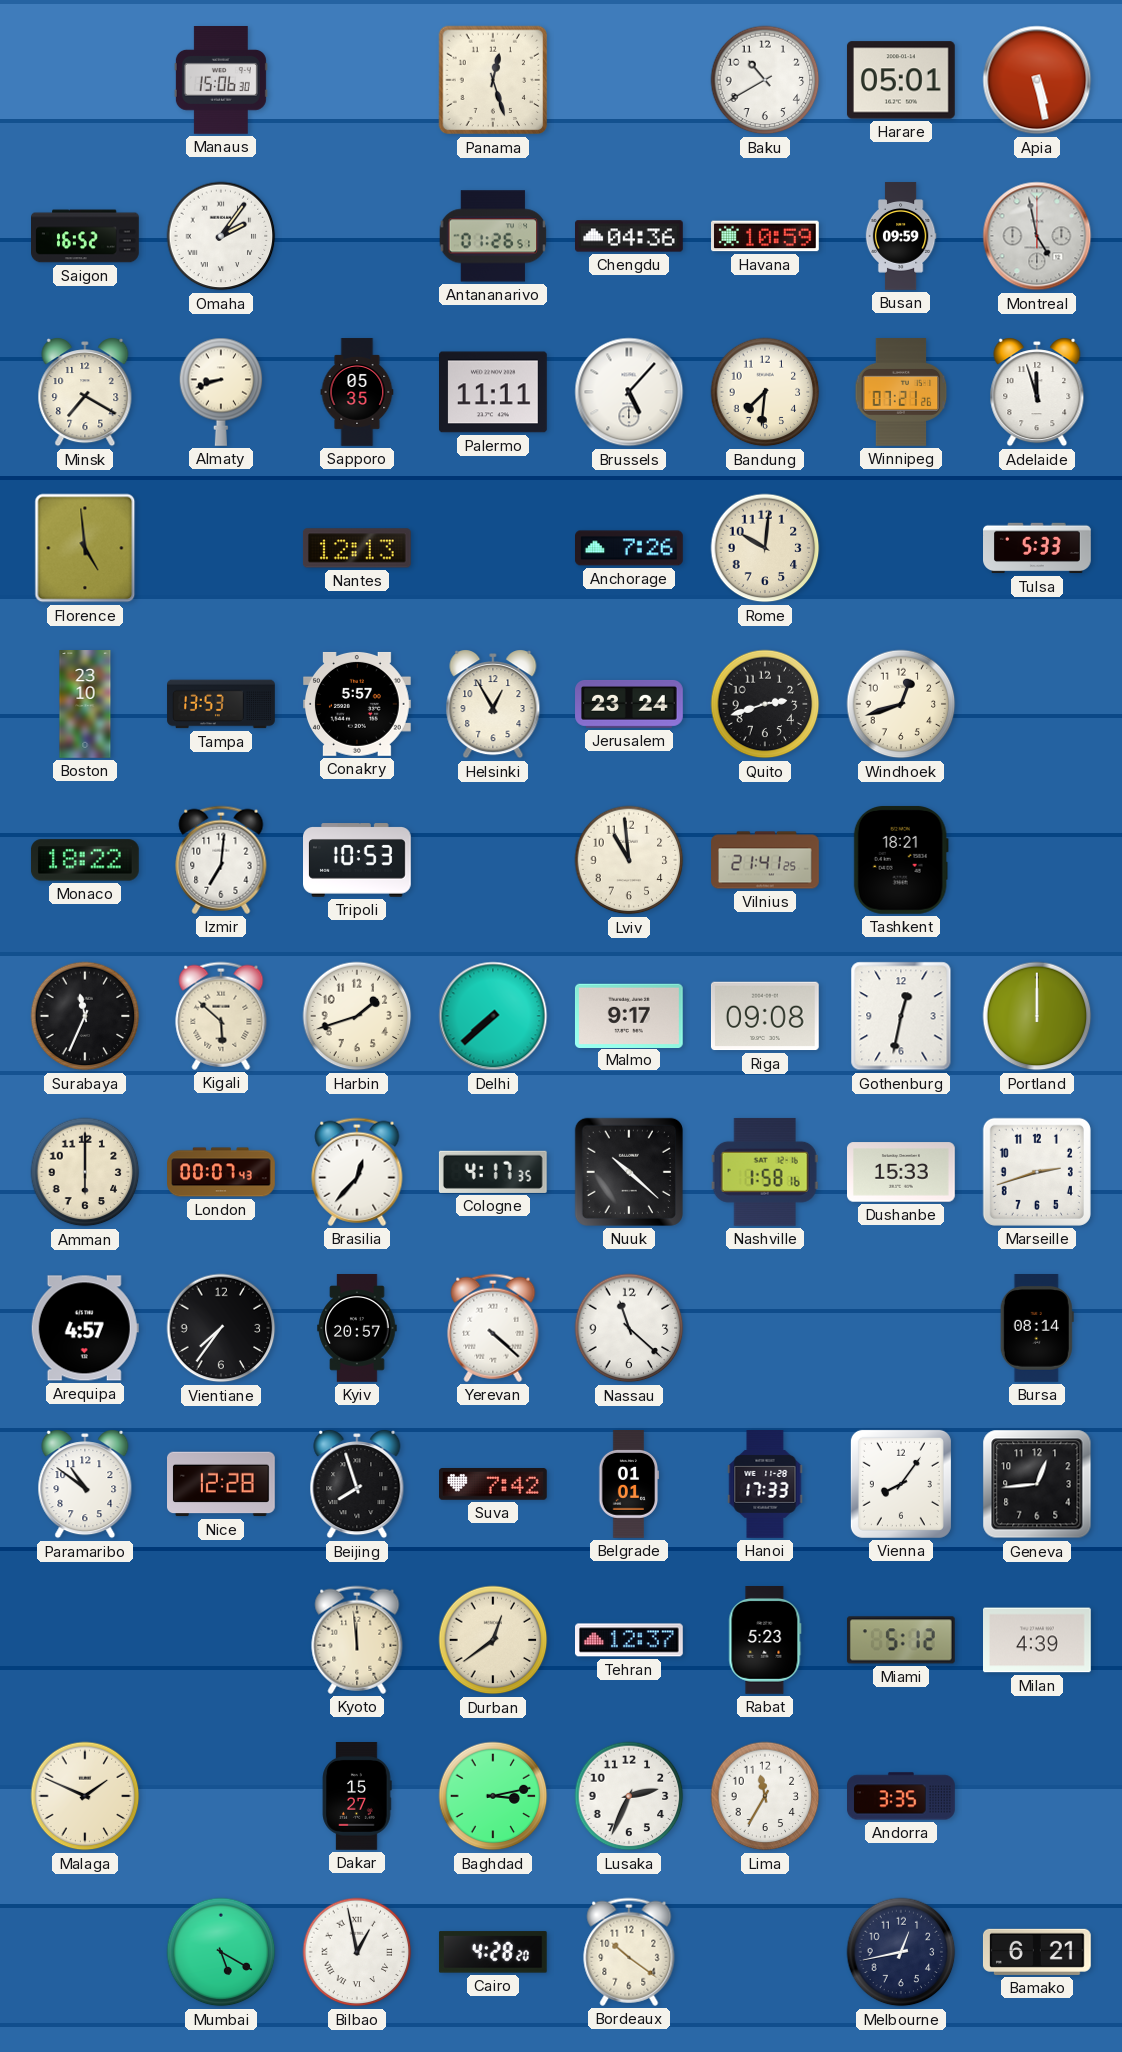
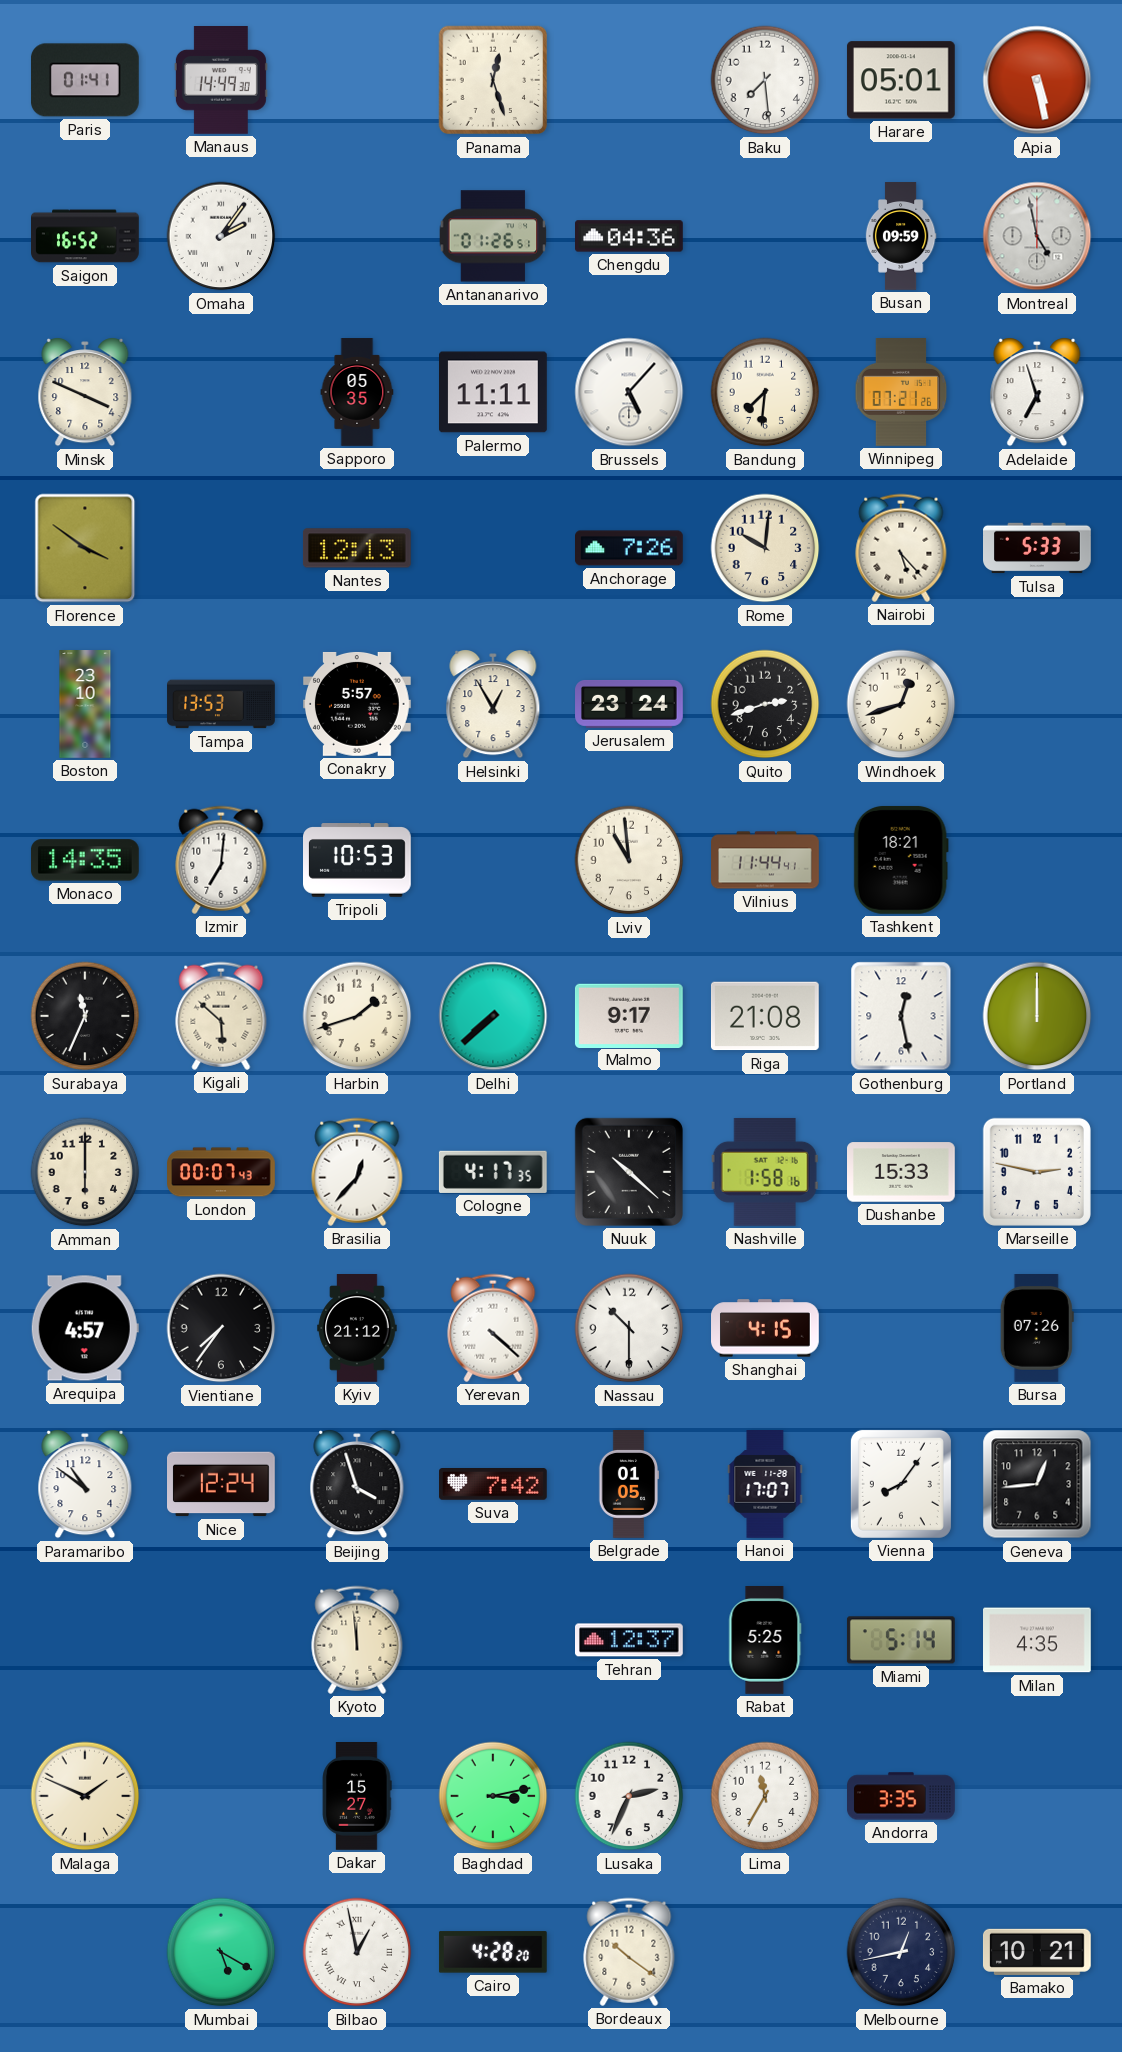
Paris: none -> 01:41 (85, 80)
Manaus: 15:06 -> 14:49 (221, 81)
Baku: 10:40 -> 7:29 (765, 80)
Havana: 10:59 -> none (766, 236)
Minsk: 7:20 -> 3:49 (85, 392)
Almaty: 8:42 -> none (221, 392)
Adelaide: 11:57 -> 6:57 (1037, 392)
Florence: 4:59 -> 3:51 (85, 548)
Nairobi: none -> 5:23 (901, 548)
Monaco: 18:22 -> 14:35 (85, 860)
Vilnius: 21:41 -> 11:44 (765, 860)
Riga: 09:08 -> 21:08 (765, 1016)
Gothenburg: 12:32 -> 12:28 (901, 1016)
Marseille: 2:42 -> 2:47 (1037, 1172)
Kyiv: 20:57 -> 21:12 (357, 1329)
Nassau: 11:22 -> 10:30 (629, 1328)
Shanghai: none -> 4:15 (766, 1328)
Bursa: 08:14 -> 07:26 (1037, 1329)
Nice: 12:28 -> 12:24 (222, 1484)
Beijing: 7:57 -> 3:57 (357, 1484)
Belgrade: 01:01 -> 01:05 (629, 1485)
Hanoi: 17:33 -> 17:07 (765, 1485)
Durban: 12:39 -> none (493, 1640)
Rabat: 5:23 -> 5:25 (765, 1641)
Miami: 5:12 -> 5:14 (901, 1640)
Milan: 4:39 -> 4:35 (1038, 1640)
Bamako: 6:21 -> 10:21 (1037, 1952)
